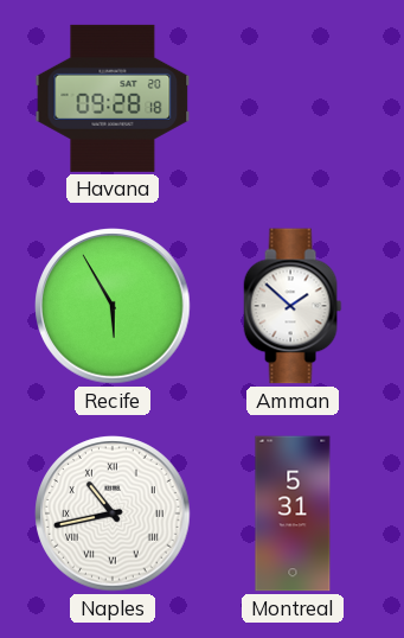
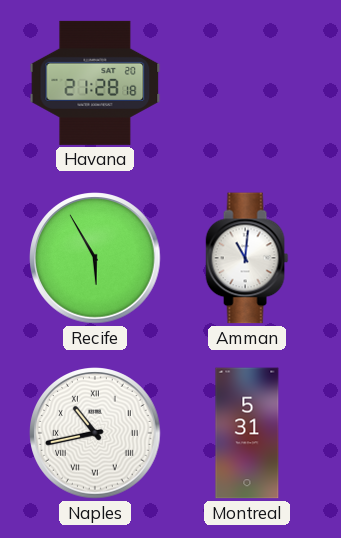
Havana: 09:28 -> 21:28 (95, 83)
Amman: 1:52 -> 11:01 (247, 258)
